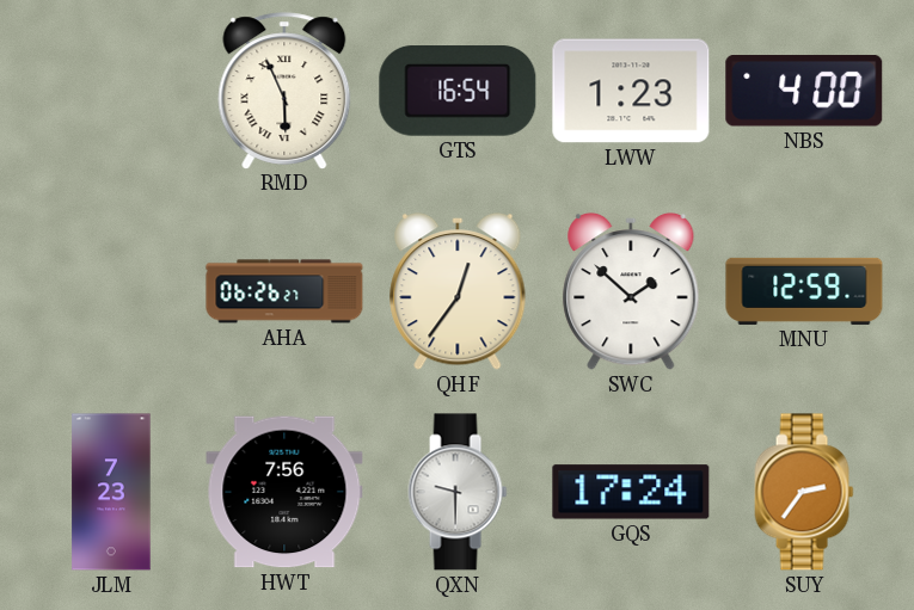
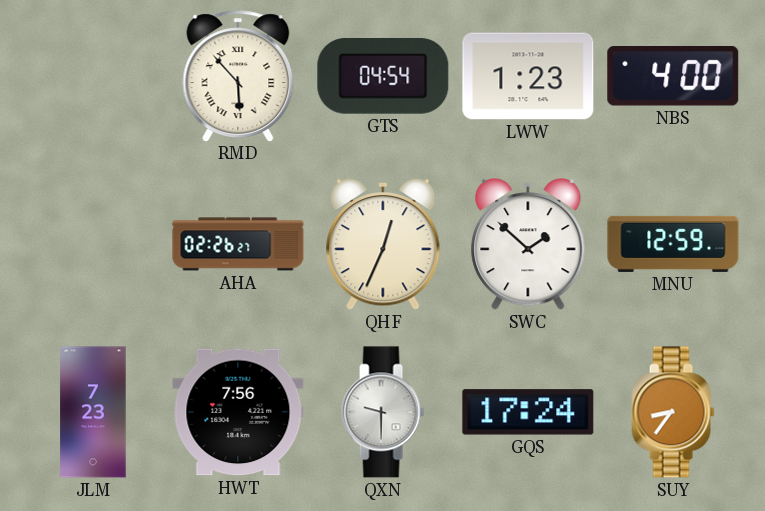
RMD: 5:56 -> 5:53 (238, 76)
GTS: 16:54 -> 04:54 (383, 77)
AHA: 06:26 -> 02:26 (238, 244)
QHF: 12:36 -> 12:34 (383, 244)
SUY: 2:36 -> 8:36 (673, 412)
